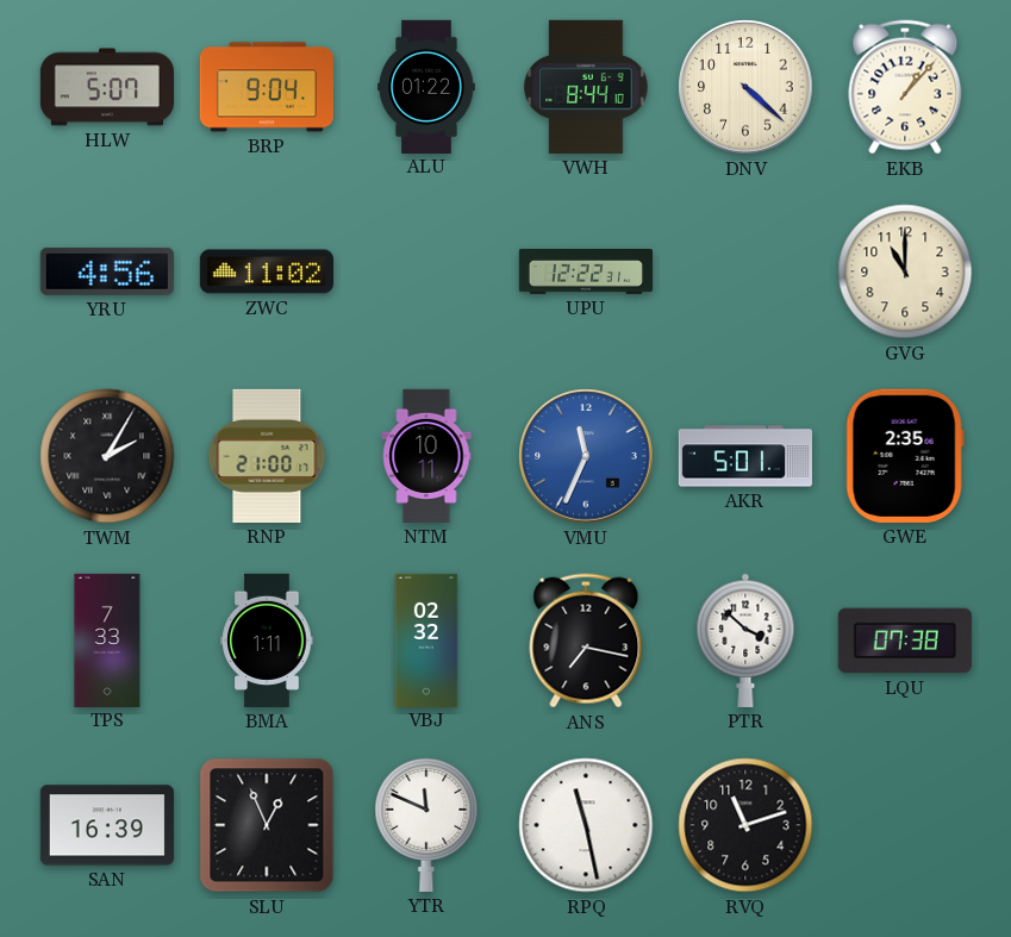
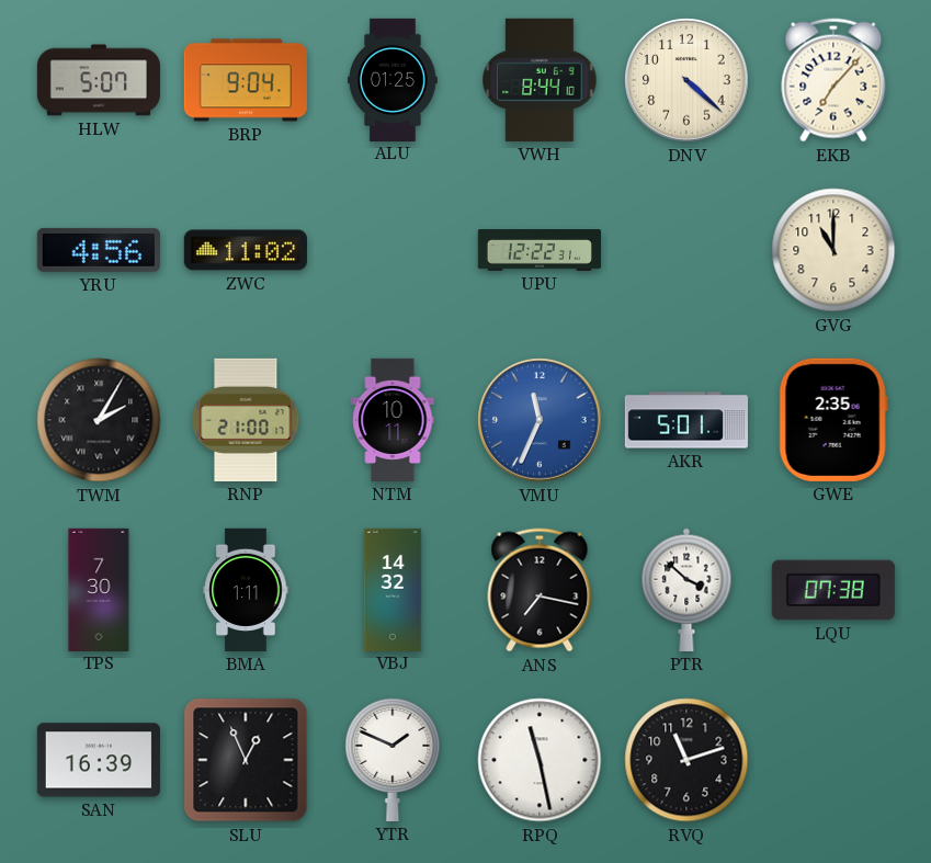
ALU: 01:22 -> 01:25 (393, 79)
EKB: 1:07 -> 7:07 (833, 80)
TPS: 7:33 -> 7:30 (99, 589)
VBJ: 02:32 -> 14:32 (393, 589)
YTR: 11:49 -> 1:49 (393, 759)
